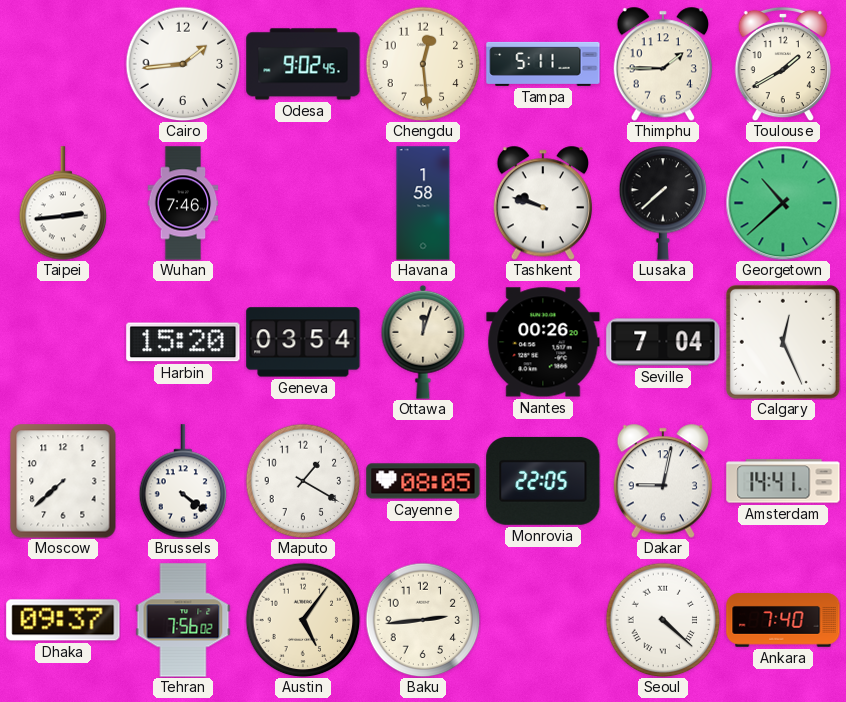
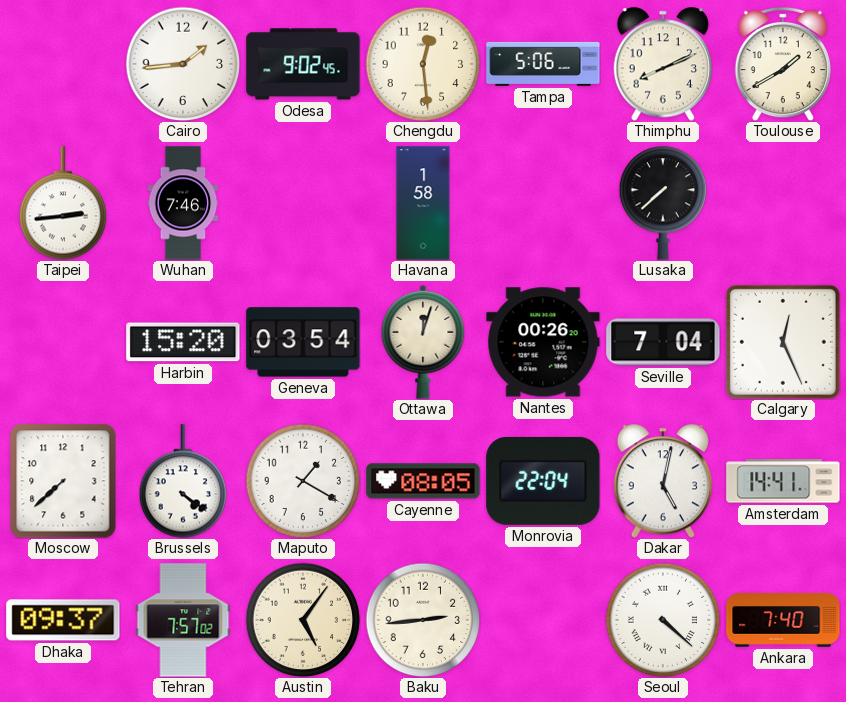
Tampa: 5:11 -> 5:06 (543, 64)
Thimphu: 1:45 -> 8:11 (662, 64)
Tashkent: 9:48 -> none (542, 203)
Georgetown: 10:38 -> none (783, 203)
Monrovia: 22:05 -> 22:04 (543, 481)
Dakar: 9:02 -> 5:02 (662, 481)
Tehran: 7:56 -> 7:57 (183, 620)
